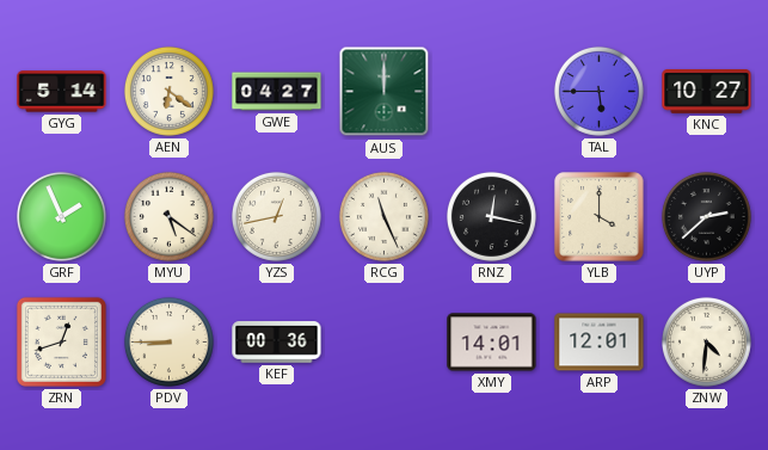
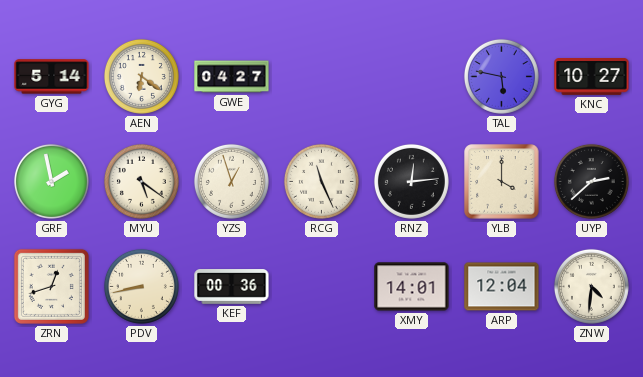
AUS: 12:00 -> none (385, 92)
TAL: 5:45 -> 5:47 (501, 76)
GRF: 1:56 -> 1:58 (51, 181)
YZS: 12:43 -> 12:57 (231, 181)
RNZ: 12:17 -> 12:14 (411, 181)
PDV: 8:45 -> 8:43 (141, 286)
ARP: 12:01 -> 12:04 (502, 287)
